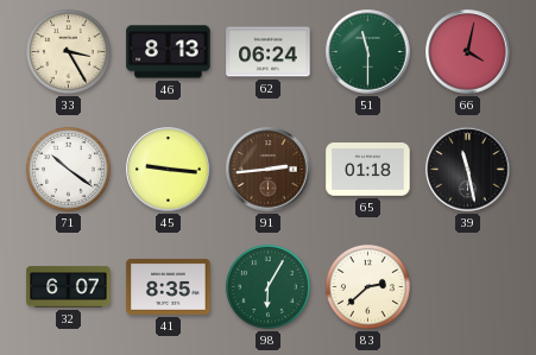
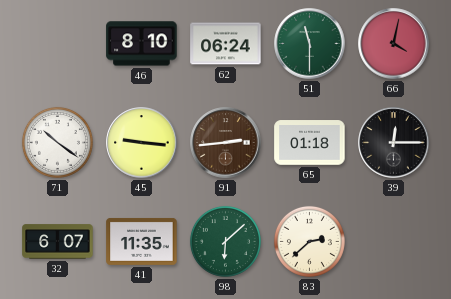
33: 3:25 -> none (68, 51)
46: 8:13 -> 8:10 (142, 44)
39: 11:28 -> 12:15 (394, 143)
41: 8:35 -> 11:35 (142, 241)
98: 6:05 -> 6:08 (225, 241)
